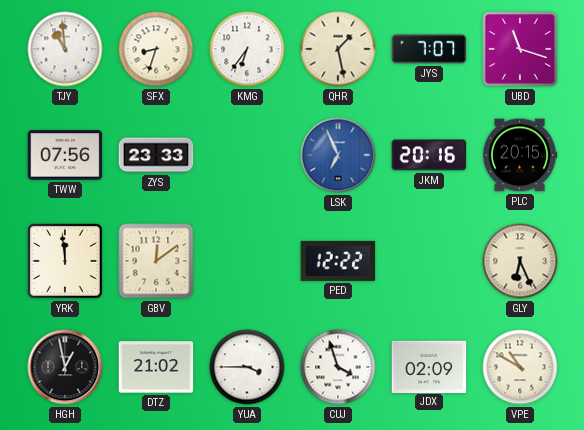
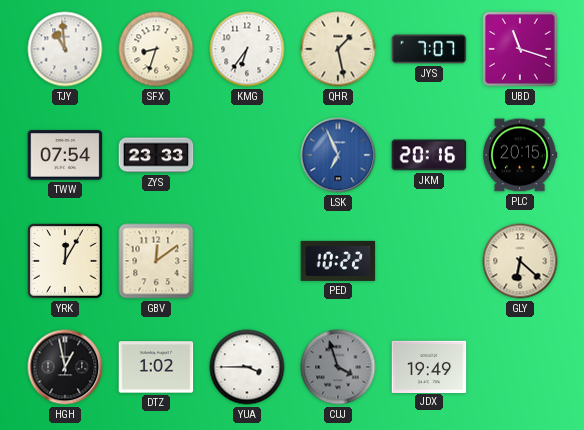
TWW: 07:56 -> 07:54 (65, 155)
YRK: 11:59 -> 12:05 (66, 262)
PED: 12:22 -> 10:22 (338, 261)
GLY: 6:26 -> 6:22 (520, 261)
DTZ: 21:02 -> 1:02 (156, 367)
CUJ dial: white -> grey (338, 367)
JDX: 02:09 -> 19:49 (429, 366)
VPE: 10:50 -> none (520, 367)
